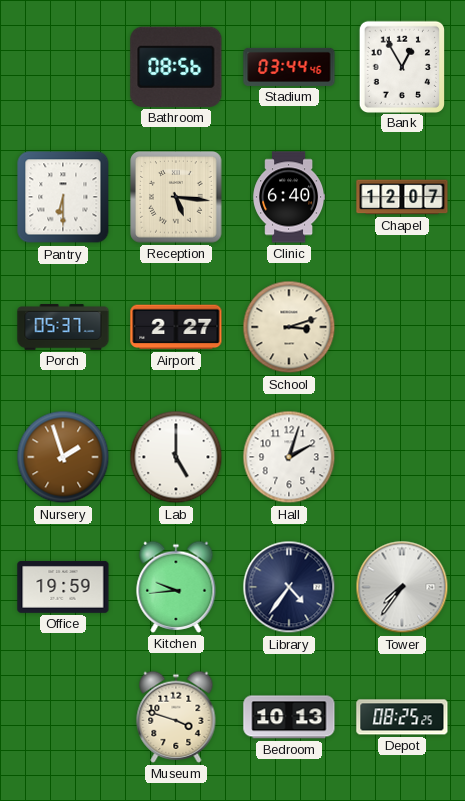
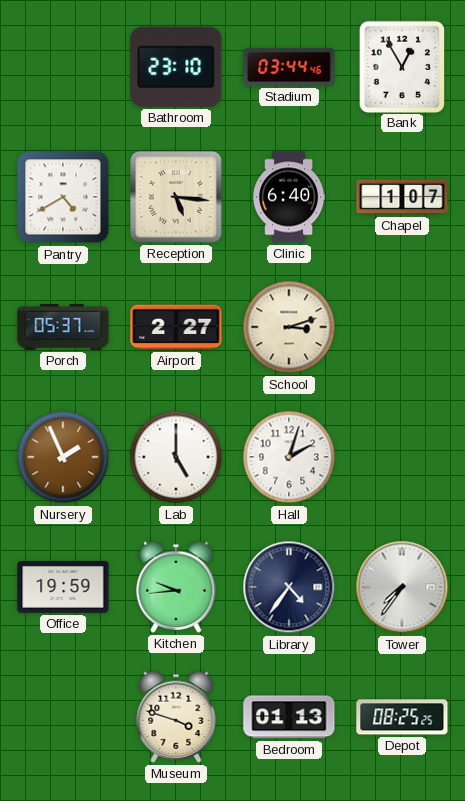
Bathroom: 08:56 -> 23:10 (176, 67)
Pantry: 6:30 -> 4:40 (63, 197)
Chapel: 12:07 -> 1:07 (402, 197)
Nursery: 1:57 -> 1:56 (63, 457)
Bedroom: 10:13 -> 01:13 (289, 717)
